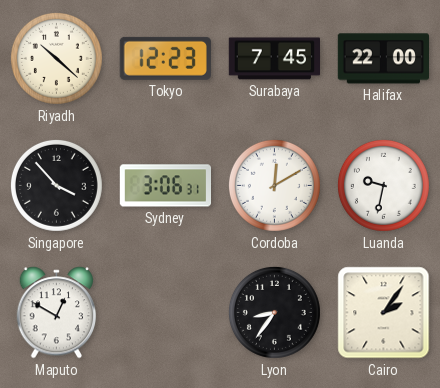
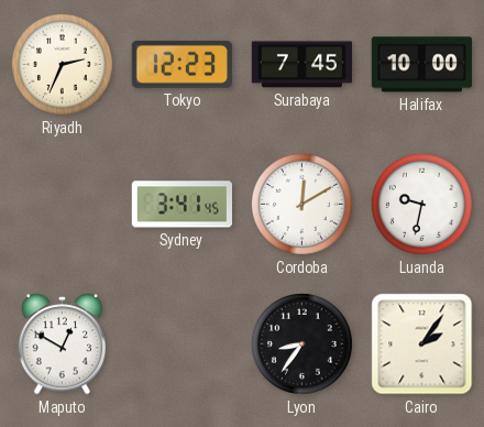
Riyadh: 10:22 -> 2:34 (62, 64)
Halifax: 22:00 -> 10:00 (421, 65)
Singapore: 3:53 -> none (56, 185)
Sydney: 3:06 -> 3:41 (182, 205)
